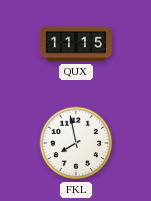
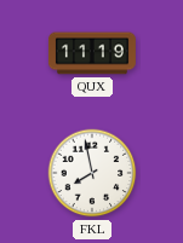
QUX: 11:15 -> 11:19 (92, 53)
